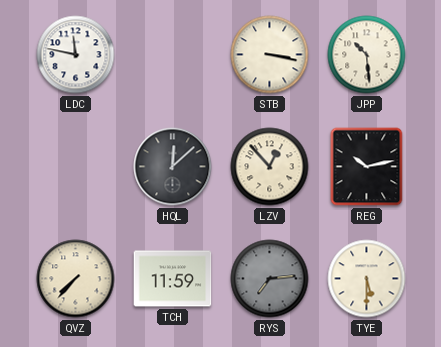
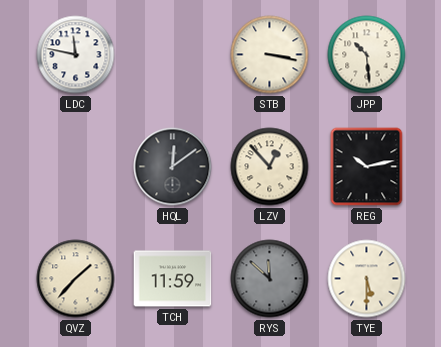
HQL: 12:08 -> 12:09 (173, 167)
QVZ: 7:37 -> 1:37 (76, 279)
RYS: 7:14 -> 11:52 (270, 279)
